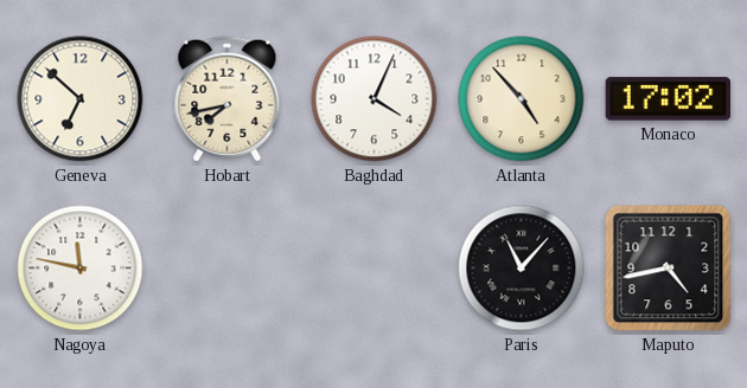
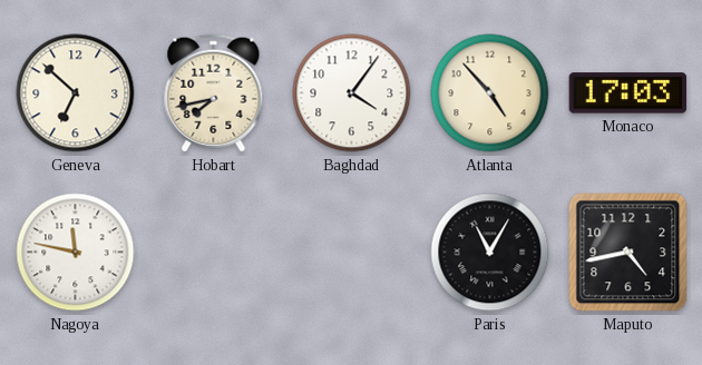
Baghdad: 4:04 -> 4:06 (352, 93)
Monaco: 17:02 -> 17:03 (628, 93)
Paris: 11:07 -> 11:05 (490, 253)
